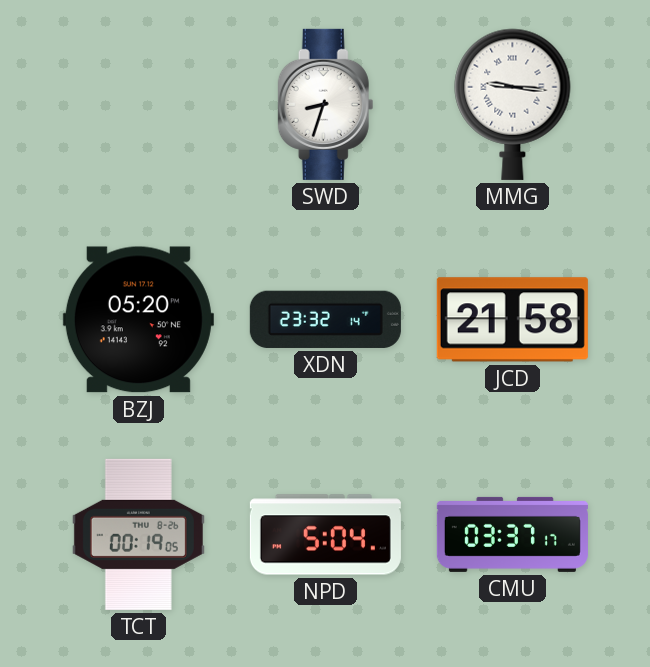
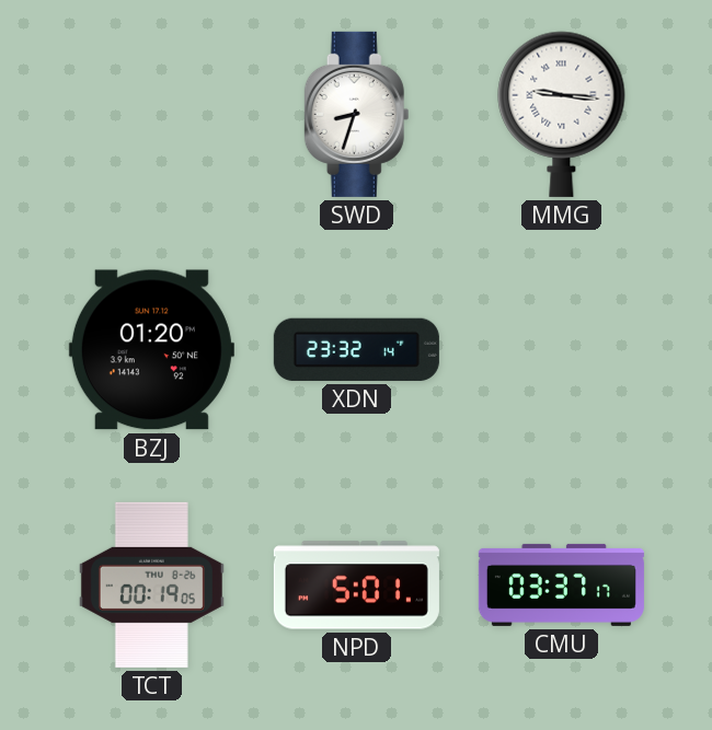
BZJ: 05:20 -> 01:20 (151, 350)
JCD: 21:58 -> none (512, 320)
NPD: 5:04 -> 5:01 (356, 586)
